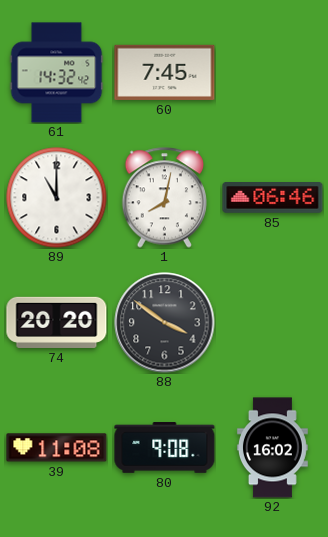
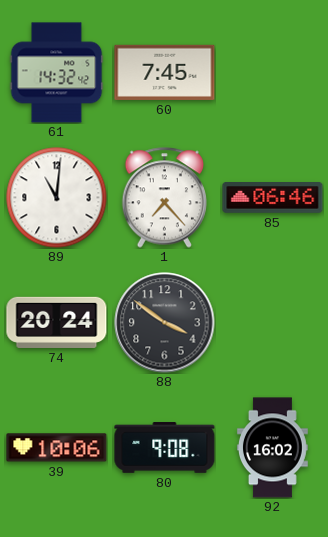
89: 11:00 -> 11:01 (57, 198)
1: 8:02 -> 7:23 (164, 198)
74: 20:20 -> 20:24 (57, 322)
39: 11:08 -> 10:06 (57, 448)
